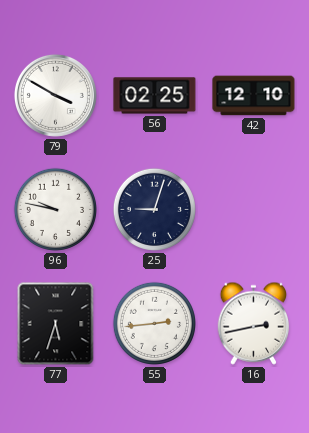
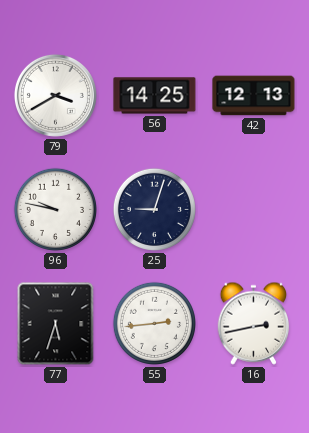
79: 3:50 -> 3:40 (55, 95)
56: 02:25 -> 14:25 (155, 96)
42: 12:10 -> 12:13 (254, 96)
